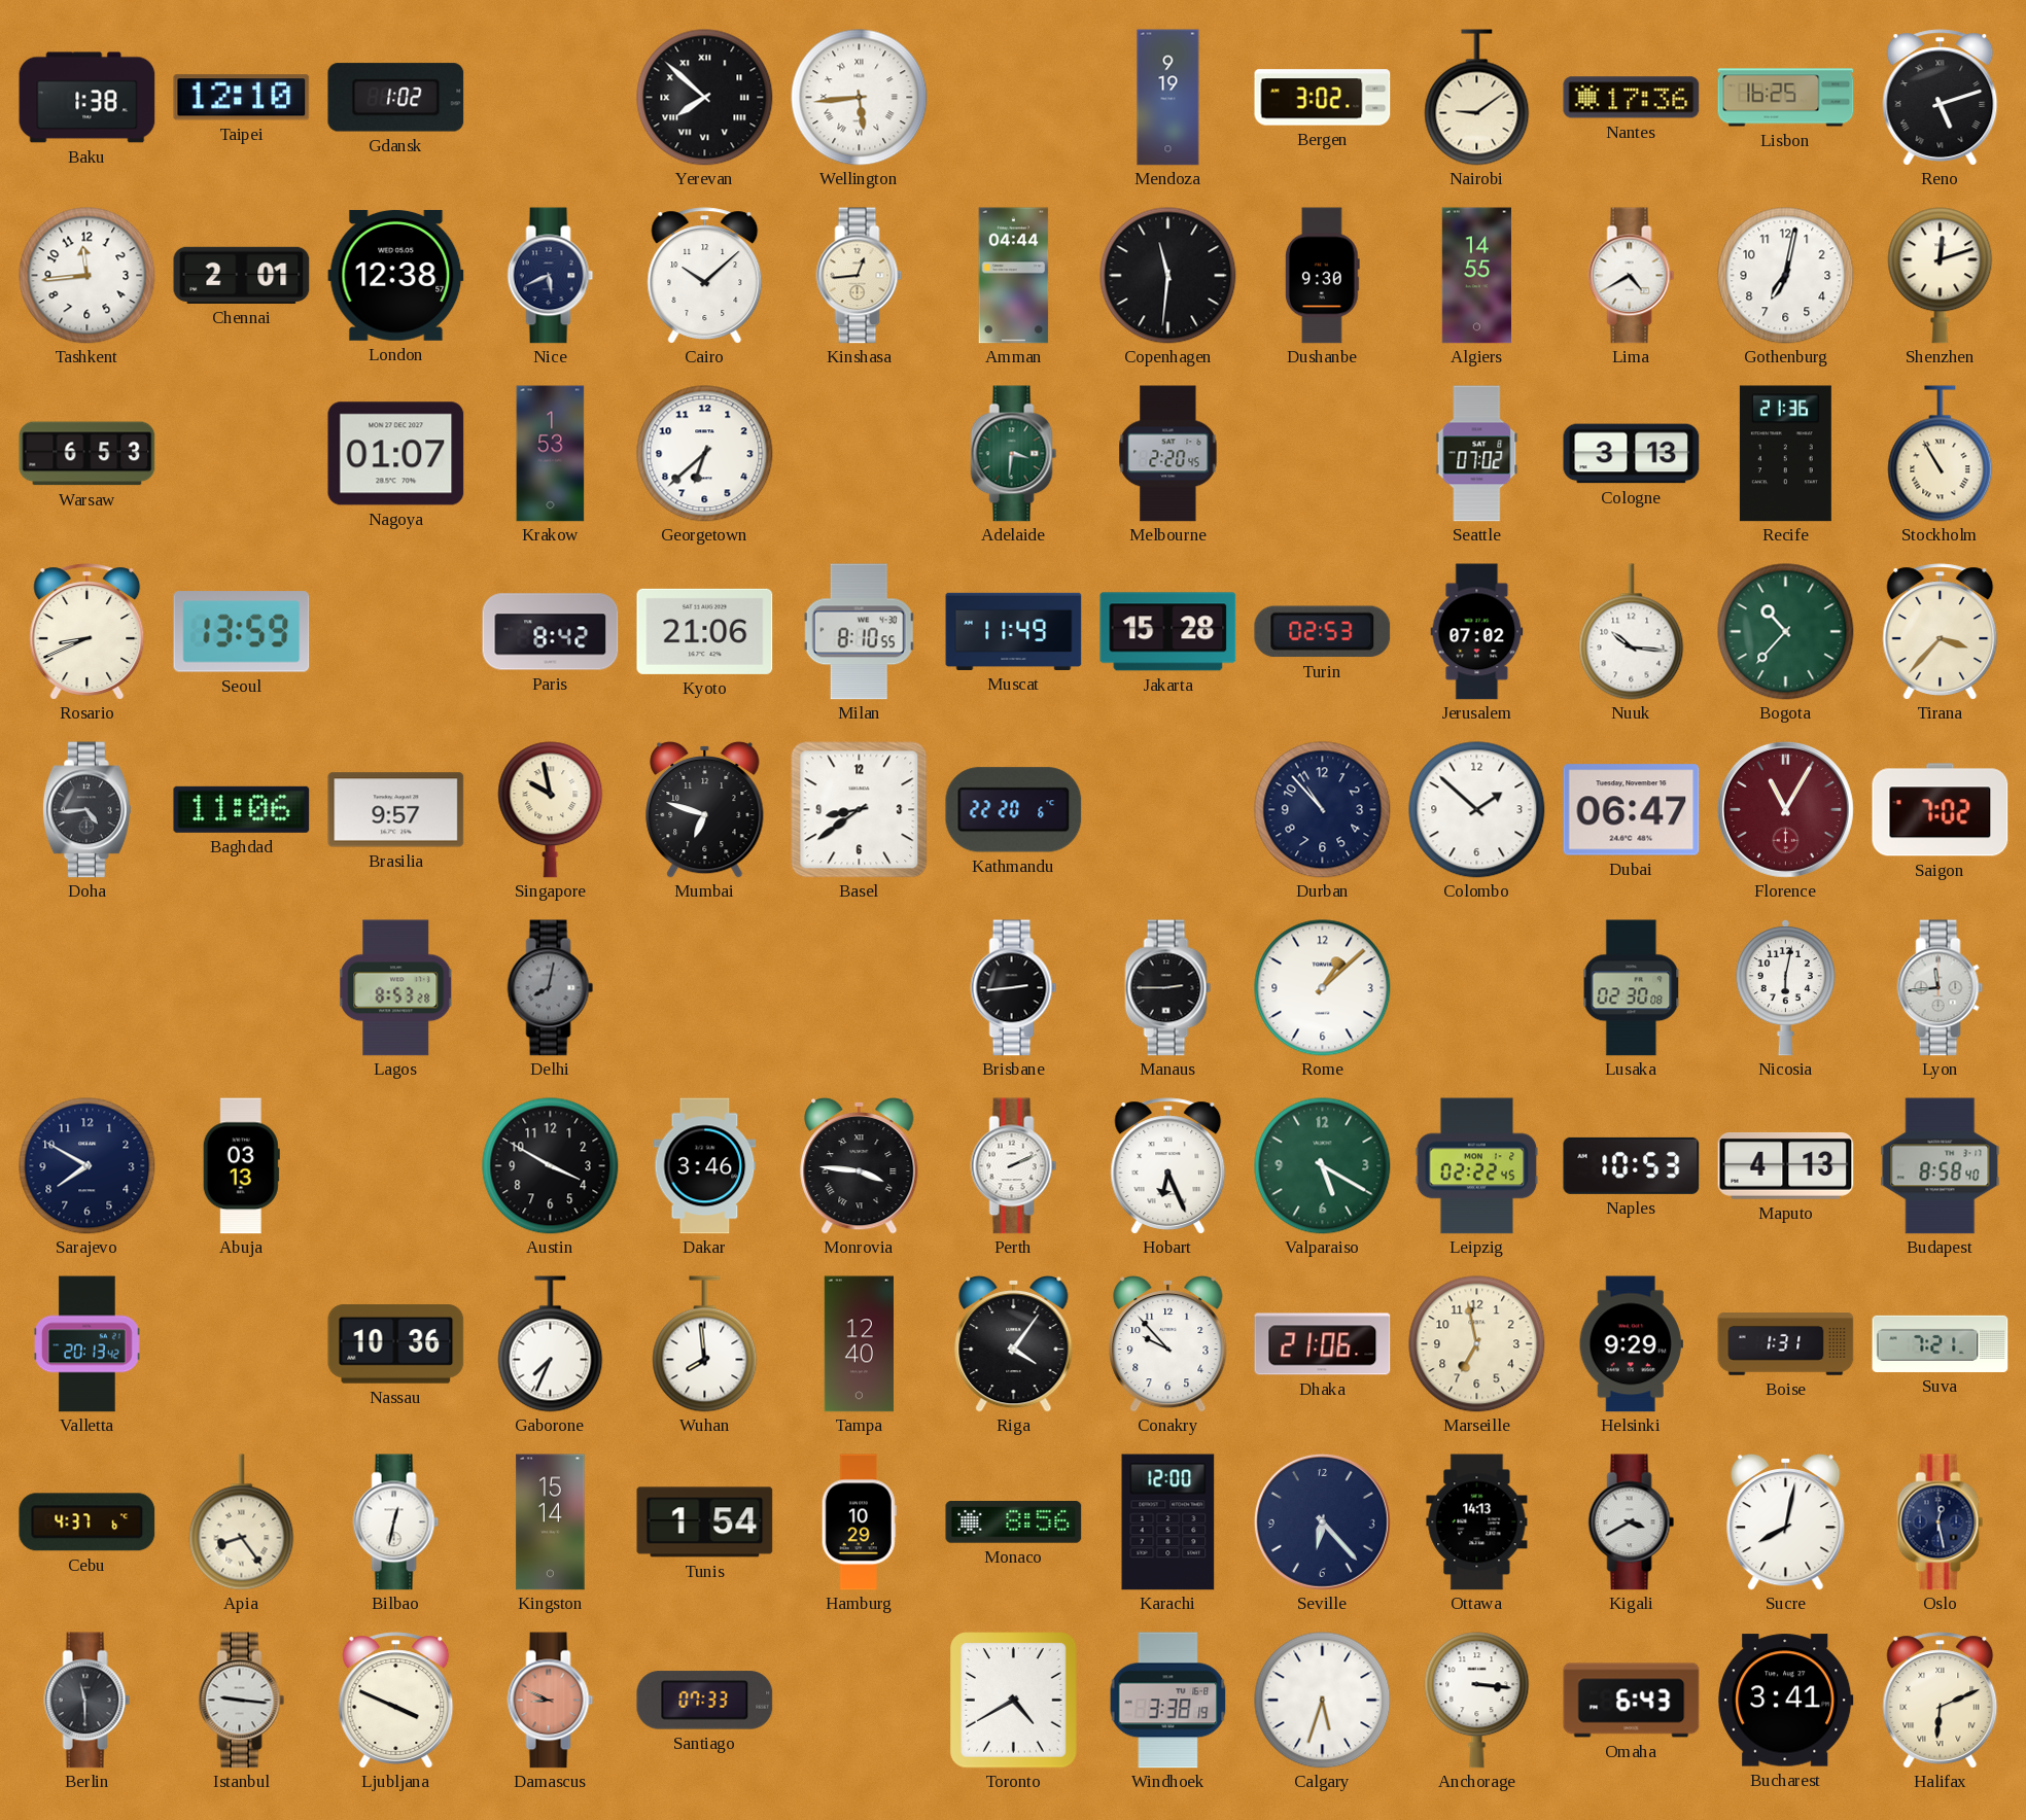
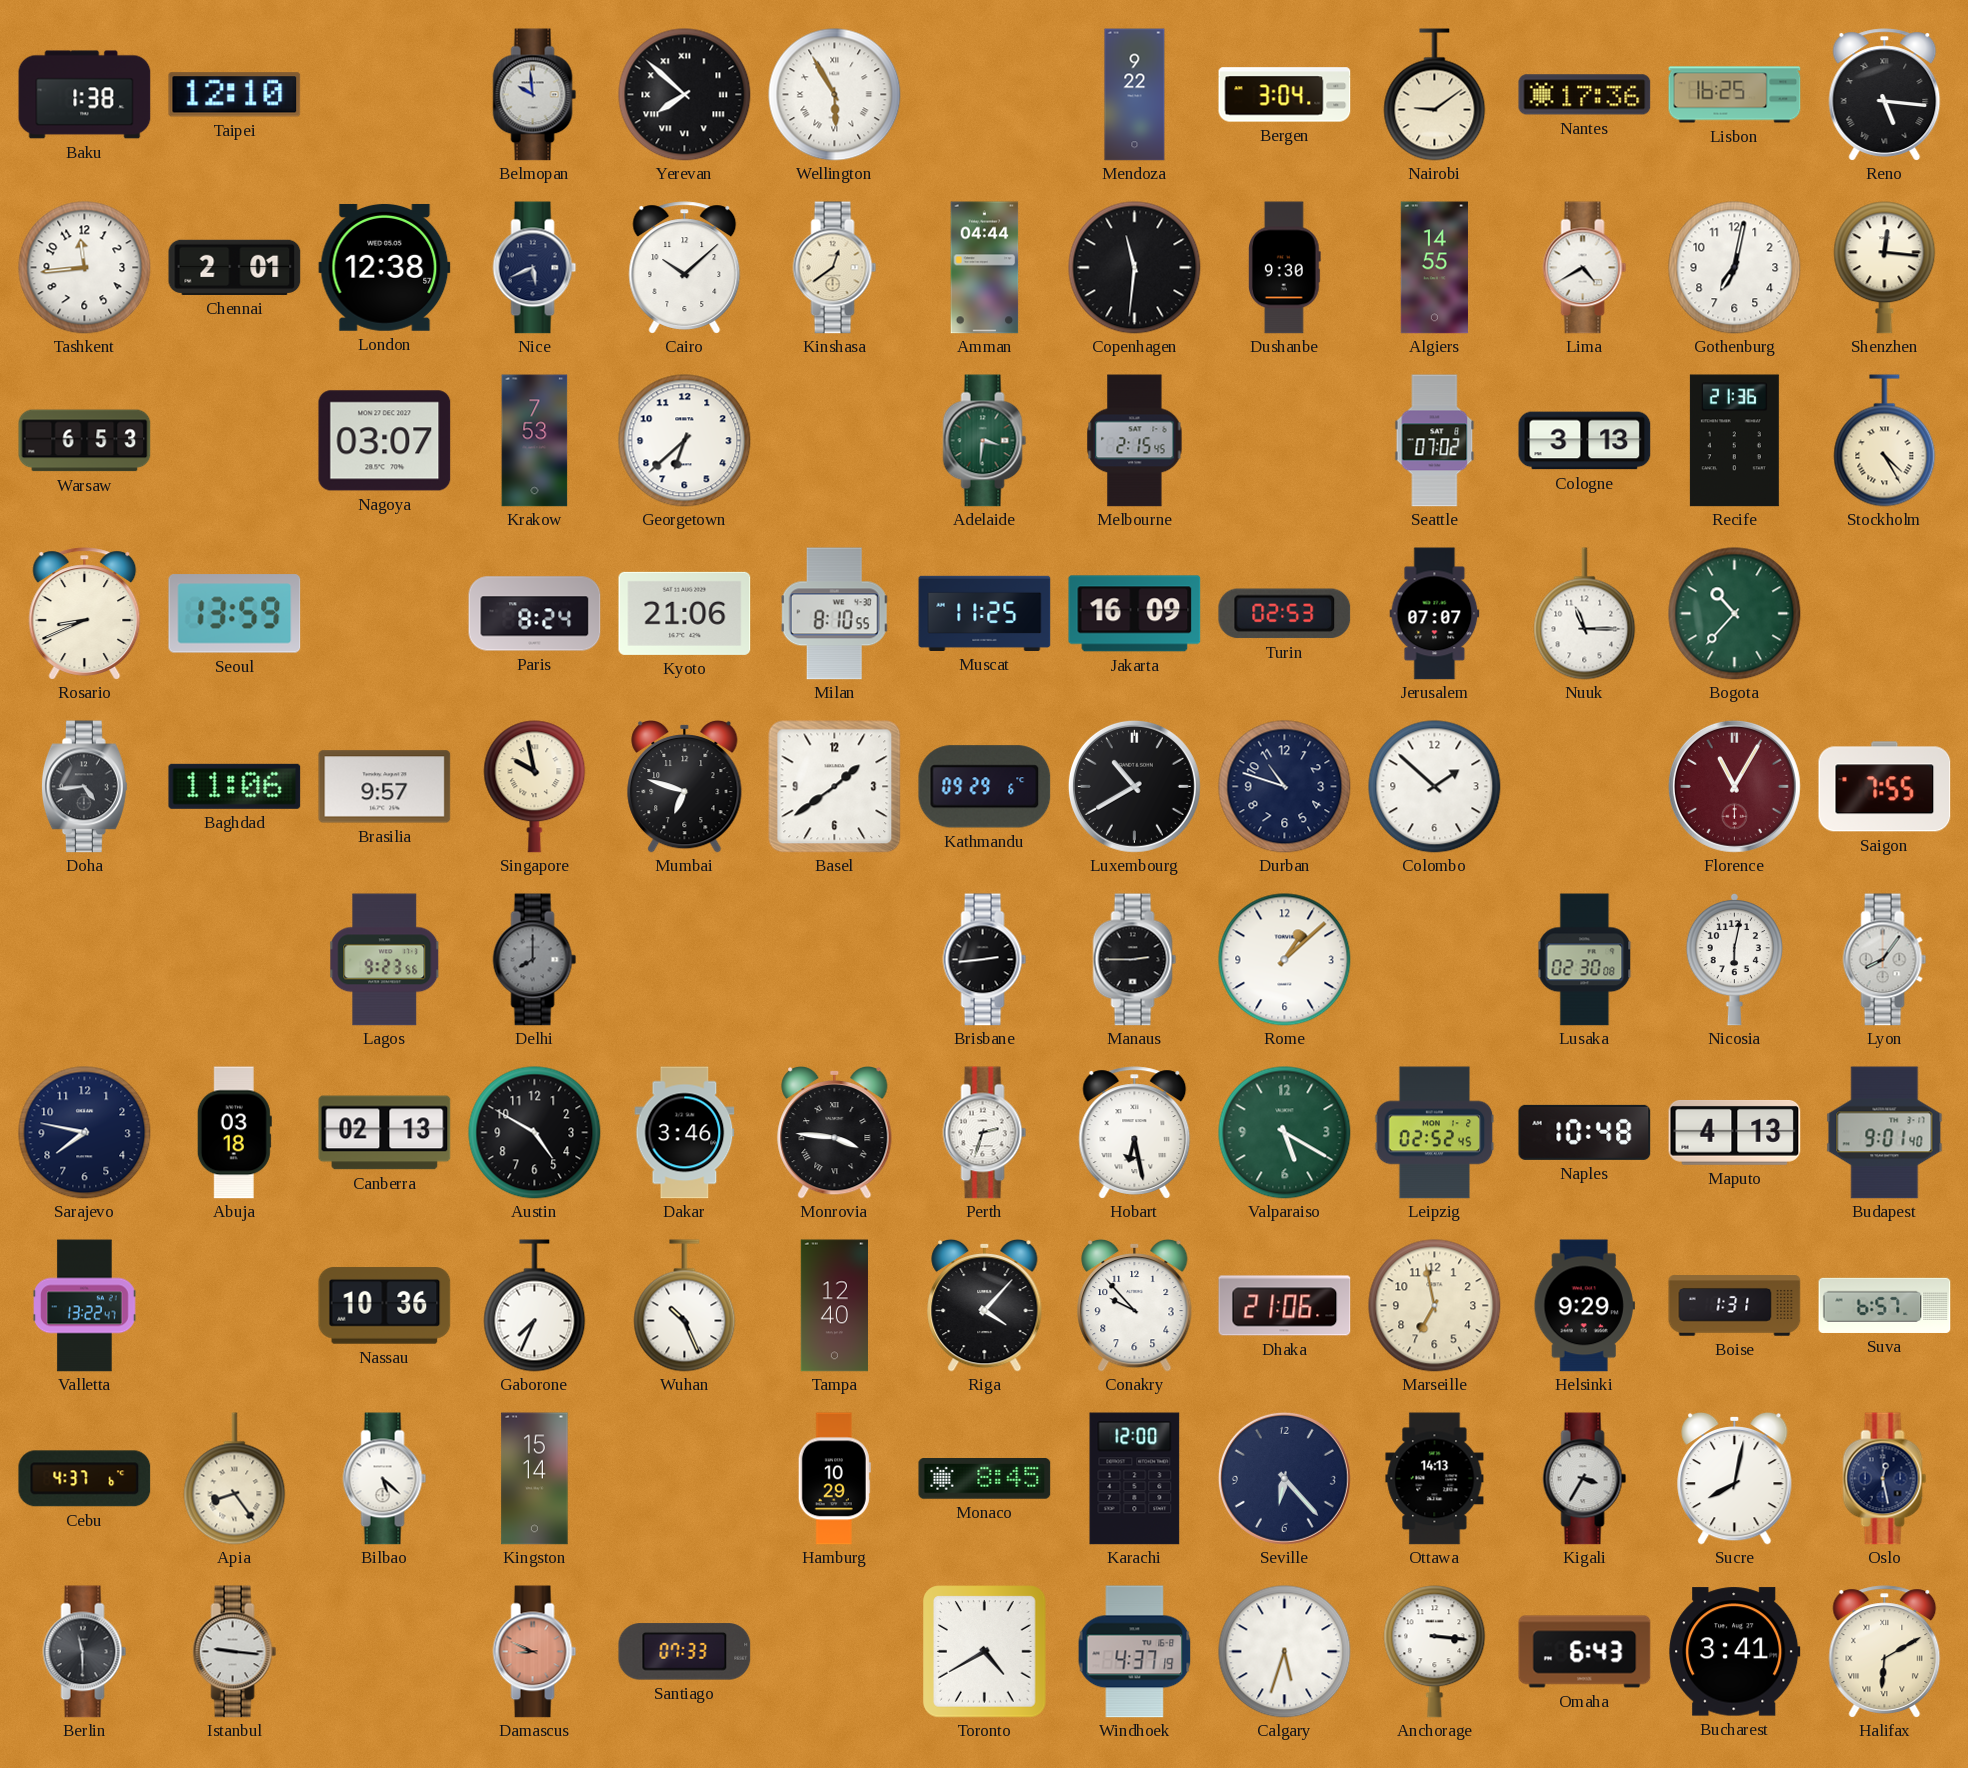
Gdansk: 1:02 -> none (396, 98)
Belmopan: none -> 9:59 (535, 95)
Wellington: 5:44 -> 5:55 (835, 95)
Mendoza: 9:19 -> 9:22 (1135, 95)
Bergen: 3:02 -> 3:04 (1285, 95)
Reno: 5:12 -> 5:16 (1885, 95)
Kinshasa: 12:44 -> 12:39 (835, 268)
Shenzhen: 12:12 -> 12:16 (1885, 268)
Nagoya: 01:07 -> 03:07 (385, 441)
Krakow: 1:53 -> 7:53 (535, 441)
Melbourne: 2:20 -> 2:15 (1135, 441)
Stockholm: 10:55 -> 4:25 (1885, 441)
Paris: 8:42 -> 8:24 (535, 614)
Muscat: 11:49 -> 11:25 (985, 613)
Jakarta: 15:28 -> 16:09 (1135, 614)
Jerusalem: 07:02 -> 07:07 (1435, 614)
Nuuk: 10:16 -> 11:15 (1585, 614)
Tirana: 3:37 -> none (1941, 632)
Basel: 8:39 -> 1:39 (835, 787)
Kathmandu: 22:20 -> 09:29 (985, 787)
Luxembourg: none -> 10:40 (1134, 786)
Durban: 10:53 -> 10:48 (1285, 787)
Dubai: 06:47 -> none (1632, 810)
Saigon: 7:02 -> 7:55 (1885, 787)
Lagos: 8:53 -> 9:23 (385, 960)
Delhi: 8:02 -> 8:00 (535, 960)
Lyon: 11:44 -> 8:06 (1885, 960)
Sarajevo: 7:50 -> 7:47 (85, 1133)
Abuja: 03:13 -> 03:18 (234, 1133)
Canberra: none -> 02:13 (385, 1133)
Austin: 3:50 -> 4:50 (535, 1133)
Perth: 2:11 -> 2:33 (985, 1133)
Hobart: 6:26 -> 6:28 (1135, 1133)
Leipzig: 02:22 -> 02:52 (1435, 1133)
Naples: 10:53 -> 10:48 (1585, 1132)
Budapest: 8:58 -> 9:01 (1885, 1133)
Valletta: 20:13 -> 13:22 (85, 1306)
Wuhan: 7:59 -> 10:26 (685, 1306)
Riga: 4:06 -> 4:07 (985, 1305)
Suva: 7:21 -> 6:57 (1885, 1305)
Bilbao: 12:32 -> 5:22 (385, 1479)
Tunis: 1:54 -> none (705, 1522)
Monaco: 8:56 -> 8:45 (985, 1479)
Kigali: 3:40 -> 3:35 (1585, 1479)
Ljubljana: 3:49 -> none (396, 1701)
Windhoek: 3:38 -> 4:37 (1135, 1652)
Halifax: 6:11 -> 6:10 (1885, 1652)
